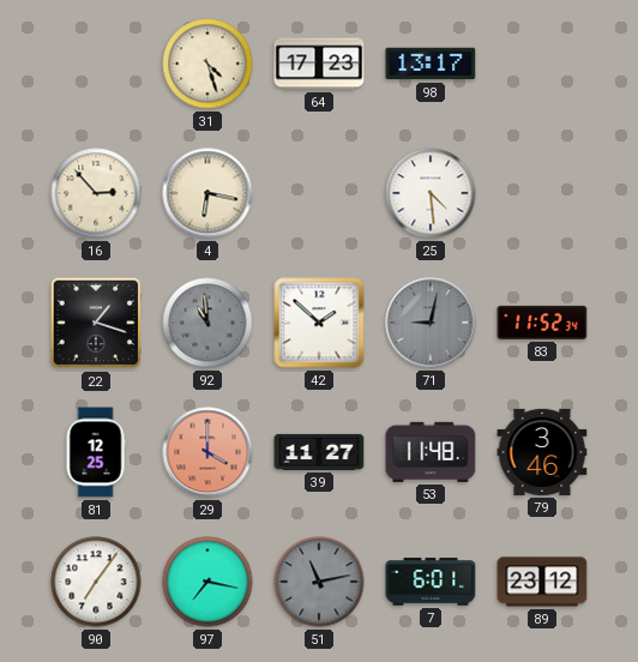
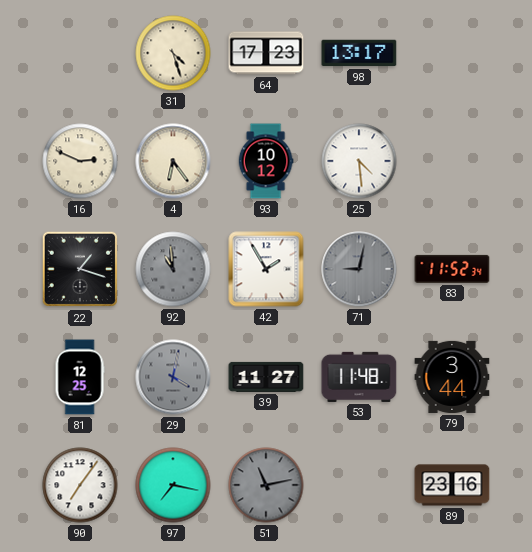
16: 2:53 -> 2:49 (80, 161)
4: 6:17 -> 6:24 (173, 161)
93: none -> 10:12 (266, 161)
42: 1:52 -> 1:55 (266, 269)
29: 4:00 -> 4:02 (173, 377)
29 dial: salmon -> grey (173, 377)
79: 3:46 -> 3:44 (452, 377)
7: 6:01 -> none (431, 582)
89: 23:12 -> 23:16 (452, 485)
